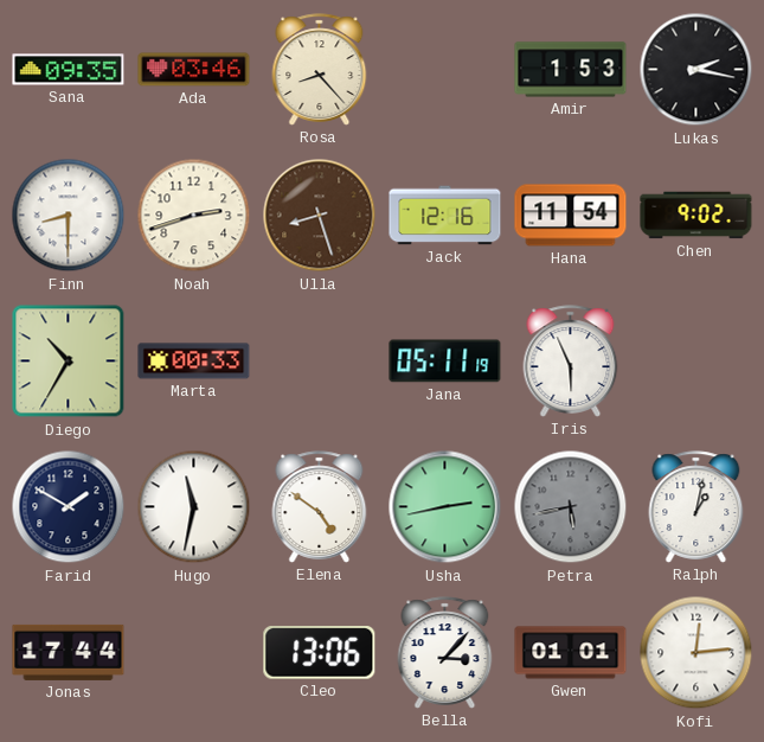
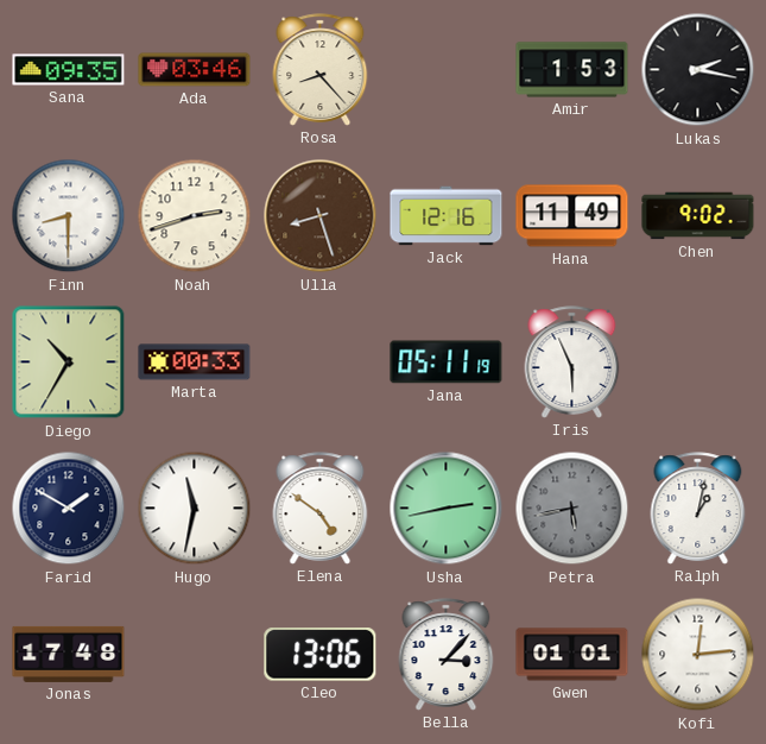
Hana: 11:54 -> 11:49 (572, 216)
Jonas: 17:44 -> 17:48 (69, 654)
